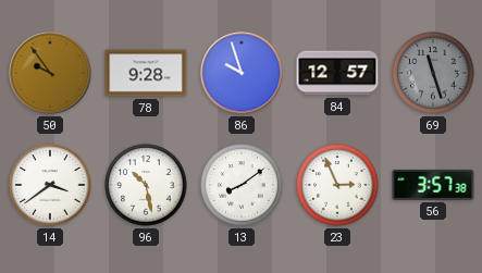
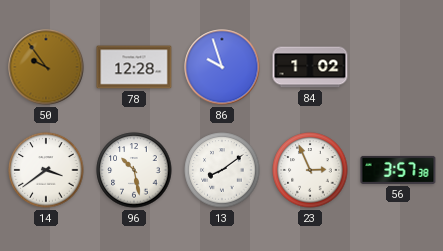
78: 9:28 -> 12:28 (134, 67)
84: 12:57 -> 1:02 (310, 67)
69: 11:27 -> none (433, 73)
